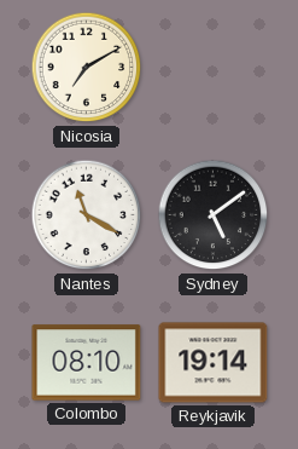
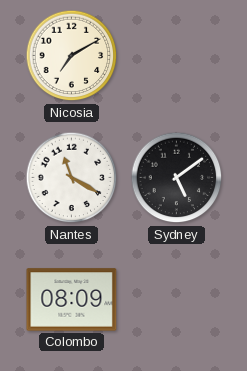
Colombo: 08:10 -> 08:09 (72, 300)
Reykjavik: 19:14 -> none (214, 363)
